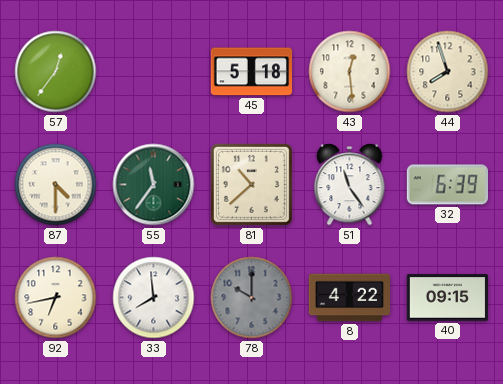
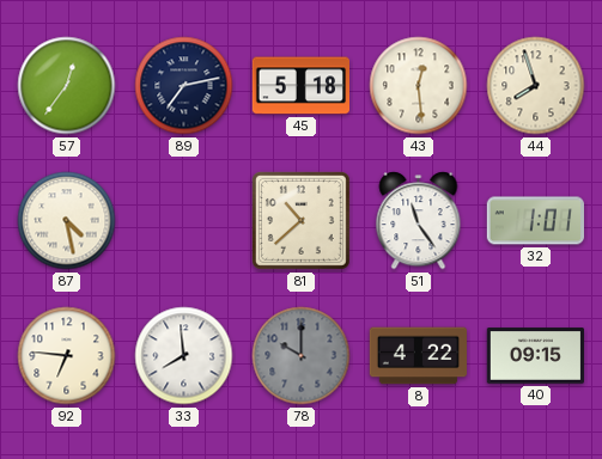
89: none -> 7:13 (184, 86)
87: 4:30 -> 4:28 (67, 221)
55: 11:36 -> none (154, 185)
32: 6:39 -> 1:01 (535, 221)
92: 6:43 -> 6:46 (67, 356)
